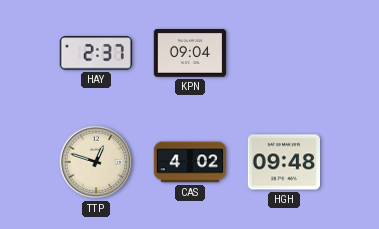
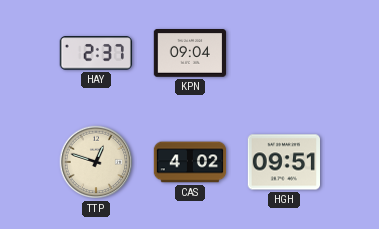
HGH: 09:48 -> 09:51 (283, 162)
